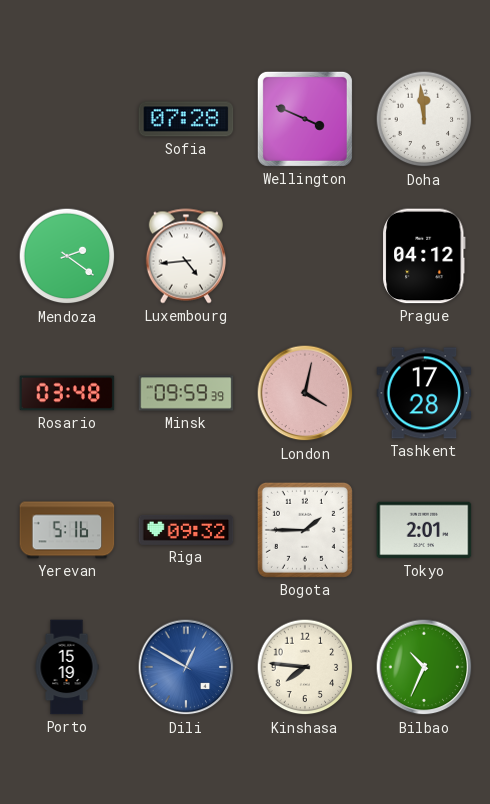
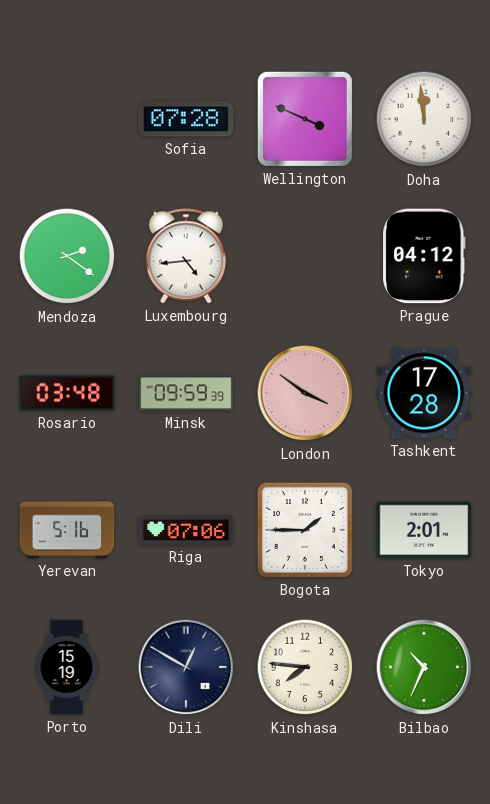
London: 4:02 -> 3:51 (305, 393)
Riga: 09:32 -> 07:06 (186, 530)
Dili dial: blue -> navy (186, 667)
